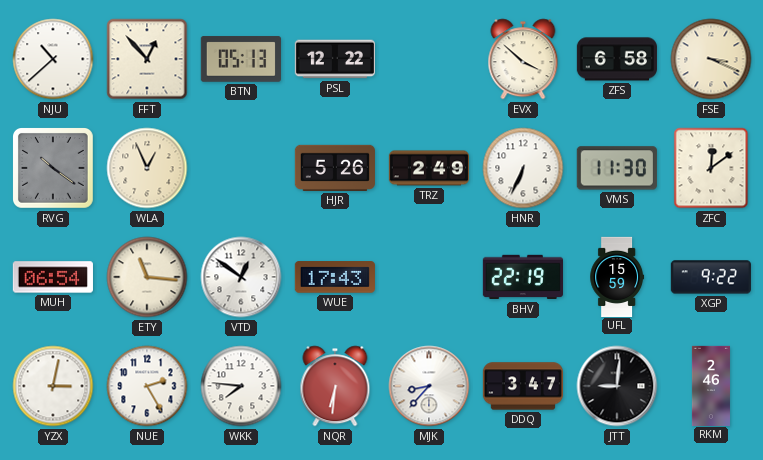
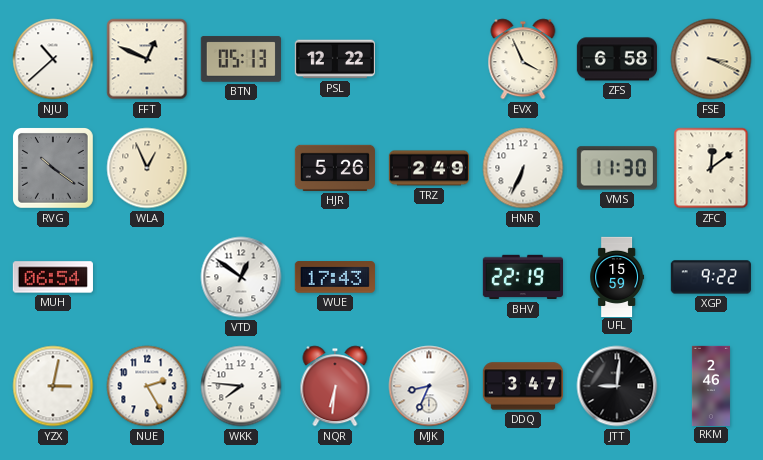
FFT: 12:53 -> 12:49 (147, 59)
EVX: 3:52 -> 3:56 (523, 59)
ETY: 11:16 -> none (147, 277)
MJK: 8:37 -> 8:34 (429, 386)
